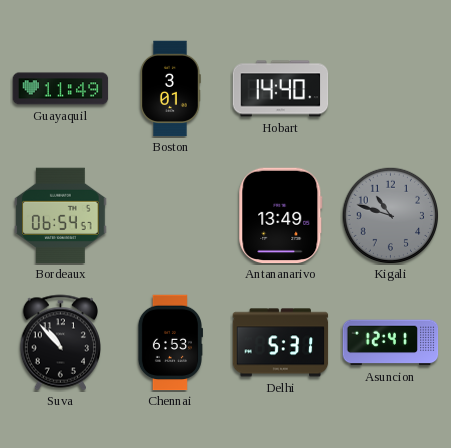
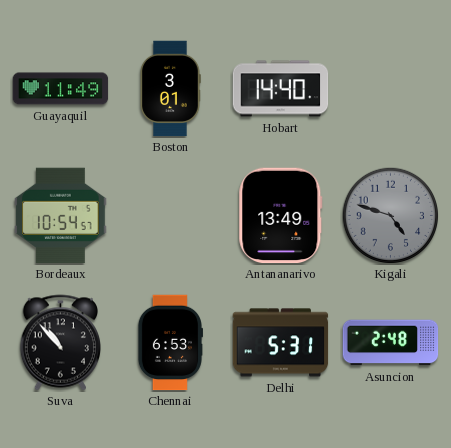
Bordeaux: 06:54 -> 10:54 (61, 216)
Kigali: 10:48 -> 4:48 (390, 215)
Asuncion: 12:41 -> 2:48 (391, 343)
